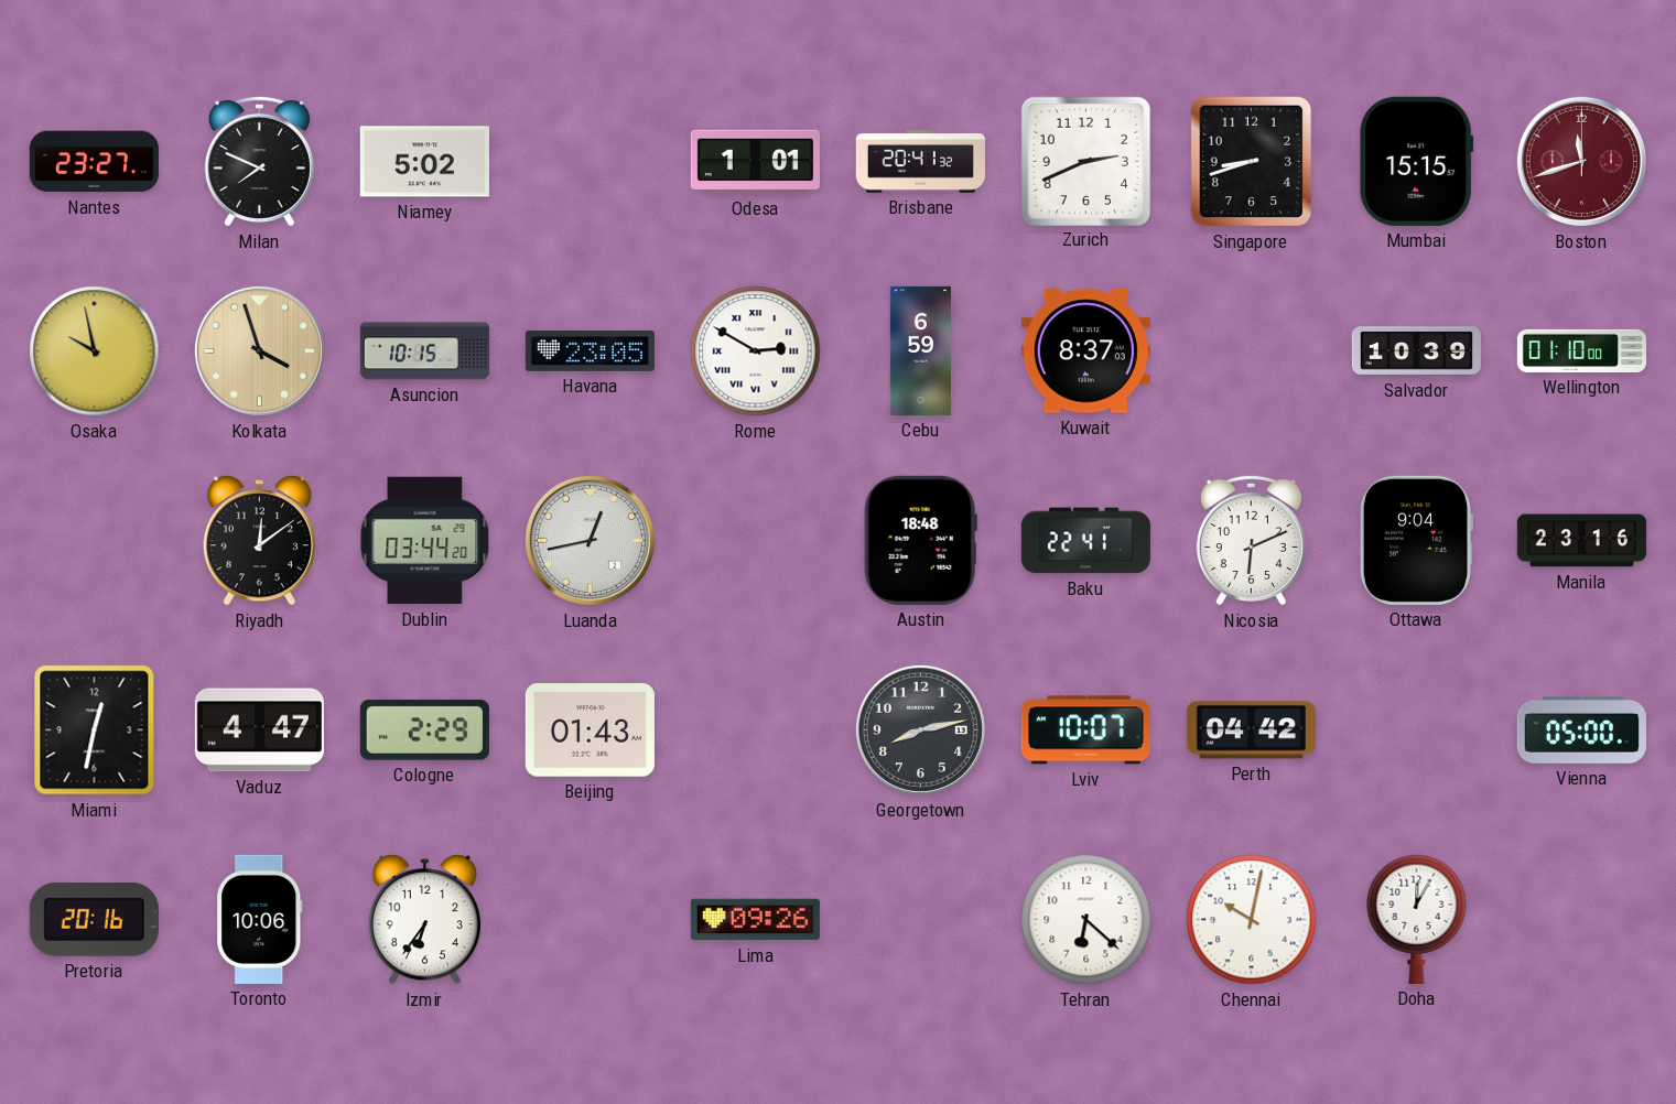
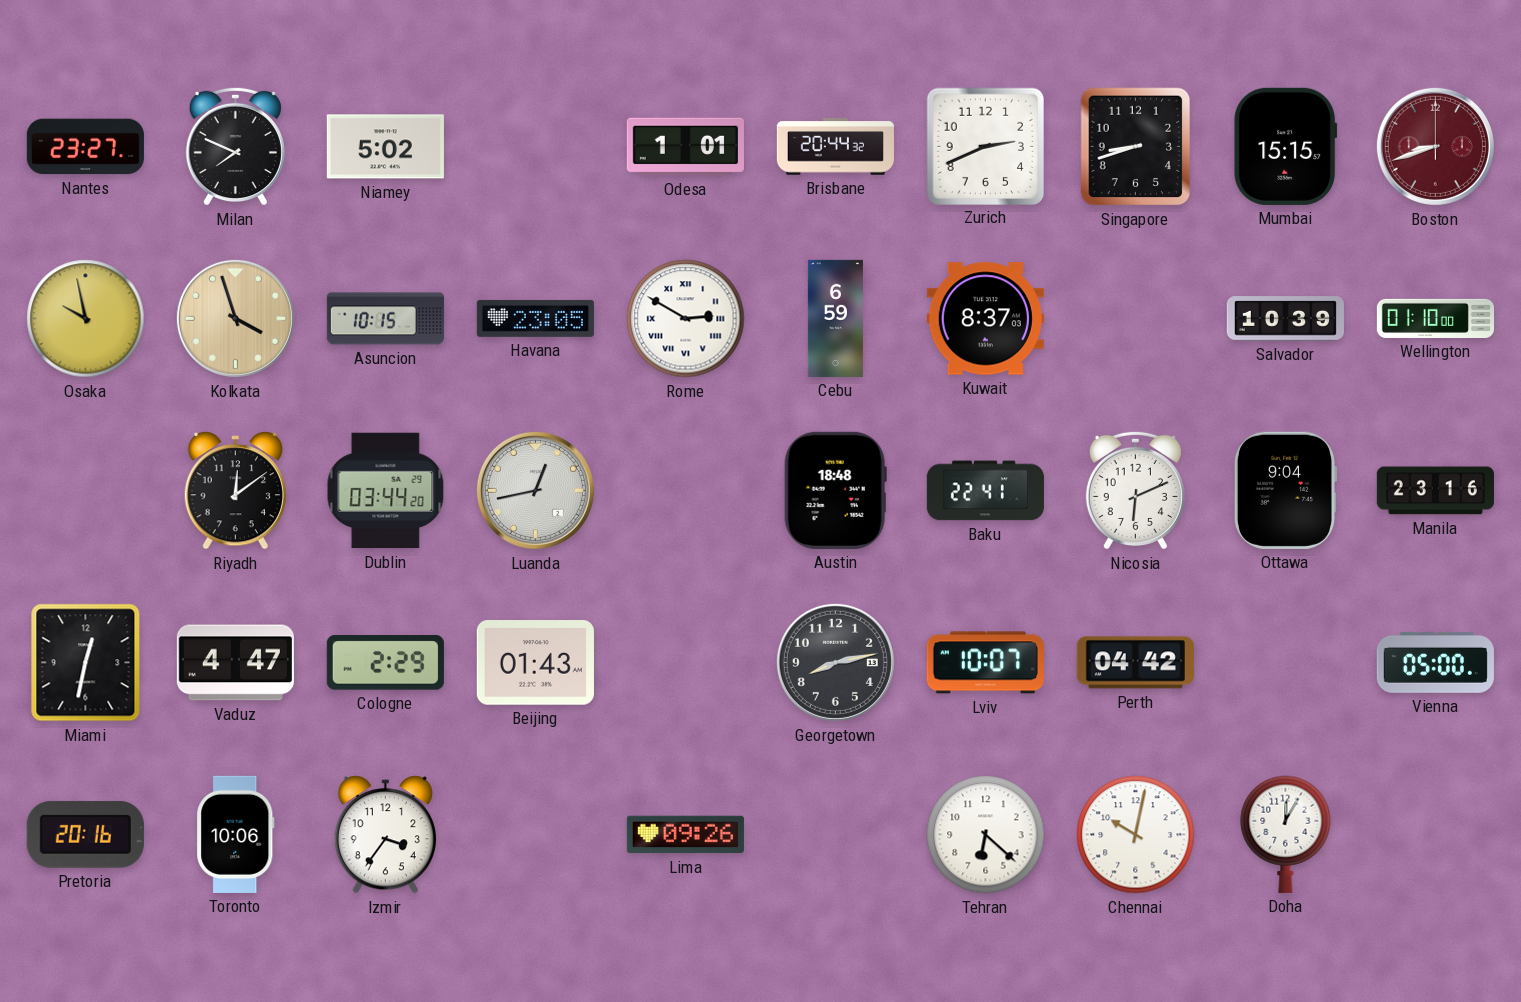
Brisbane: 20:41 -> 20:44 (835, 147)
Boston: 11:42 -> 8:42 (1435, 146)
Izmir: 6:36 -> 3:36 (385, 835)
